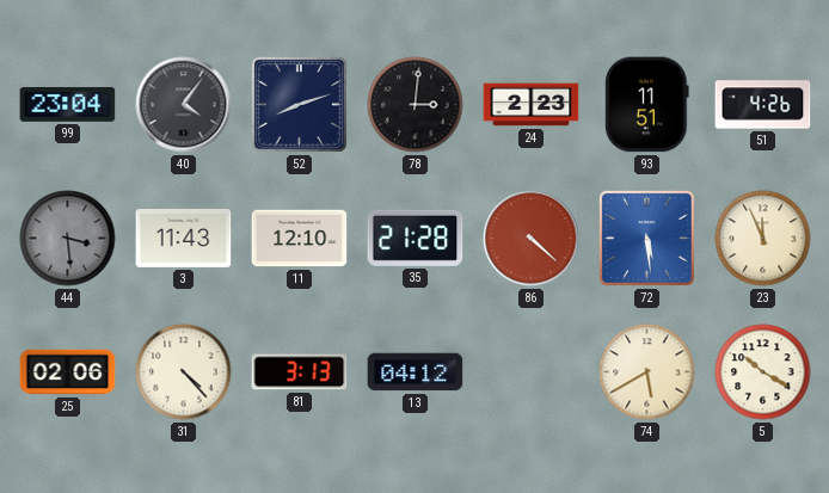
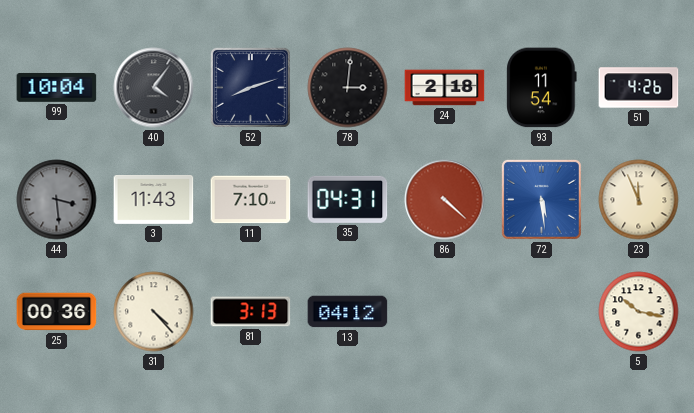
99: 23:04 -> 10:04 (57, 87)
24: 2:23 -> 2:18 (445, 88)
93: 11:51 -> 11:54 (542, 88)
11: 12:10 -> 7:10 (251, 200)
35: 21:28 -> 04:31 (348, 199)
25: 02:06 -> 00:36 (57, 312)
74: 5:40 -> none (647, 372)
5: 10:20 -> 10:17 (639, 312)
